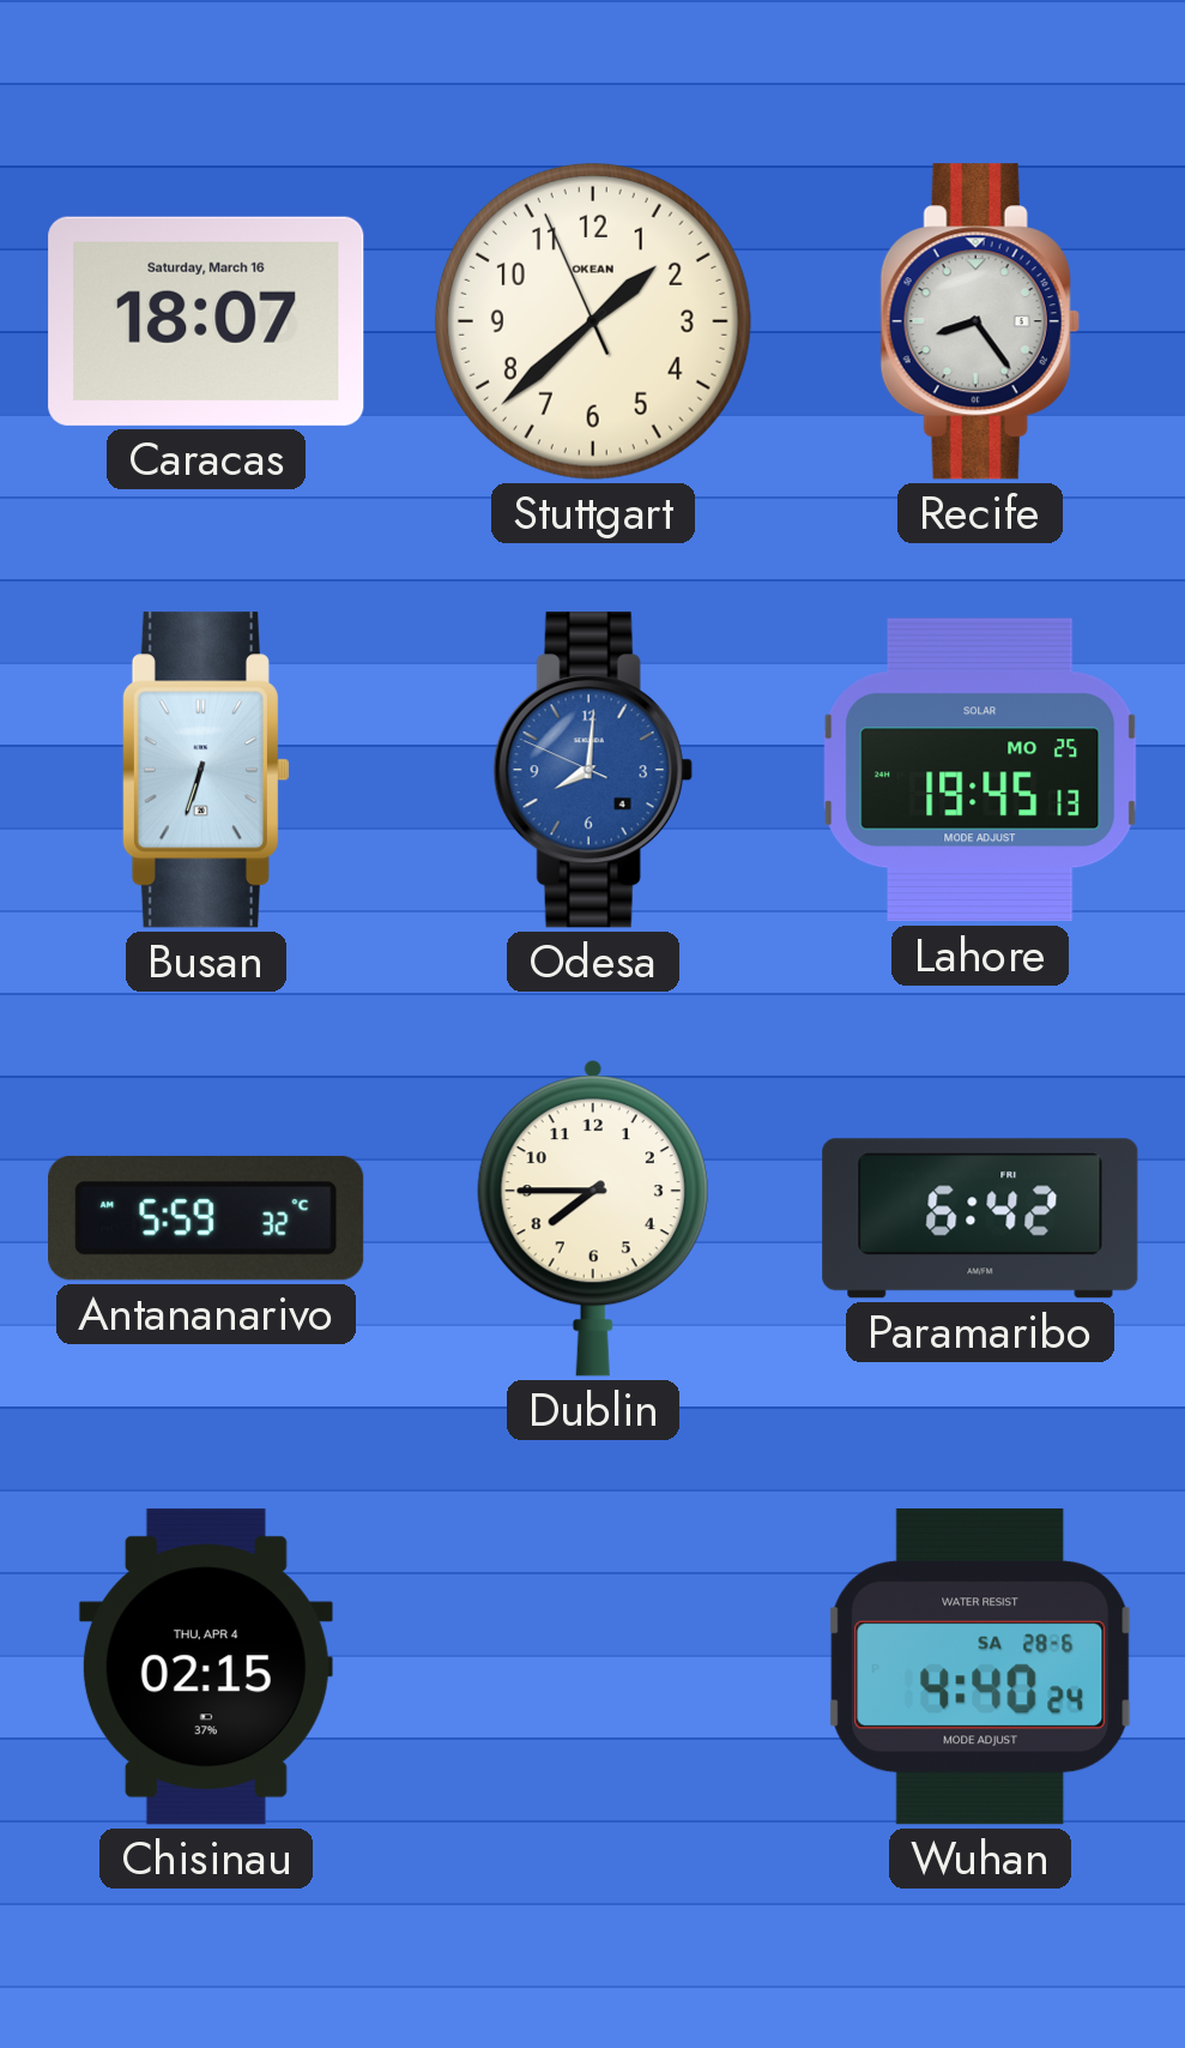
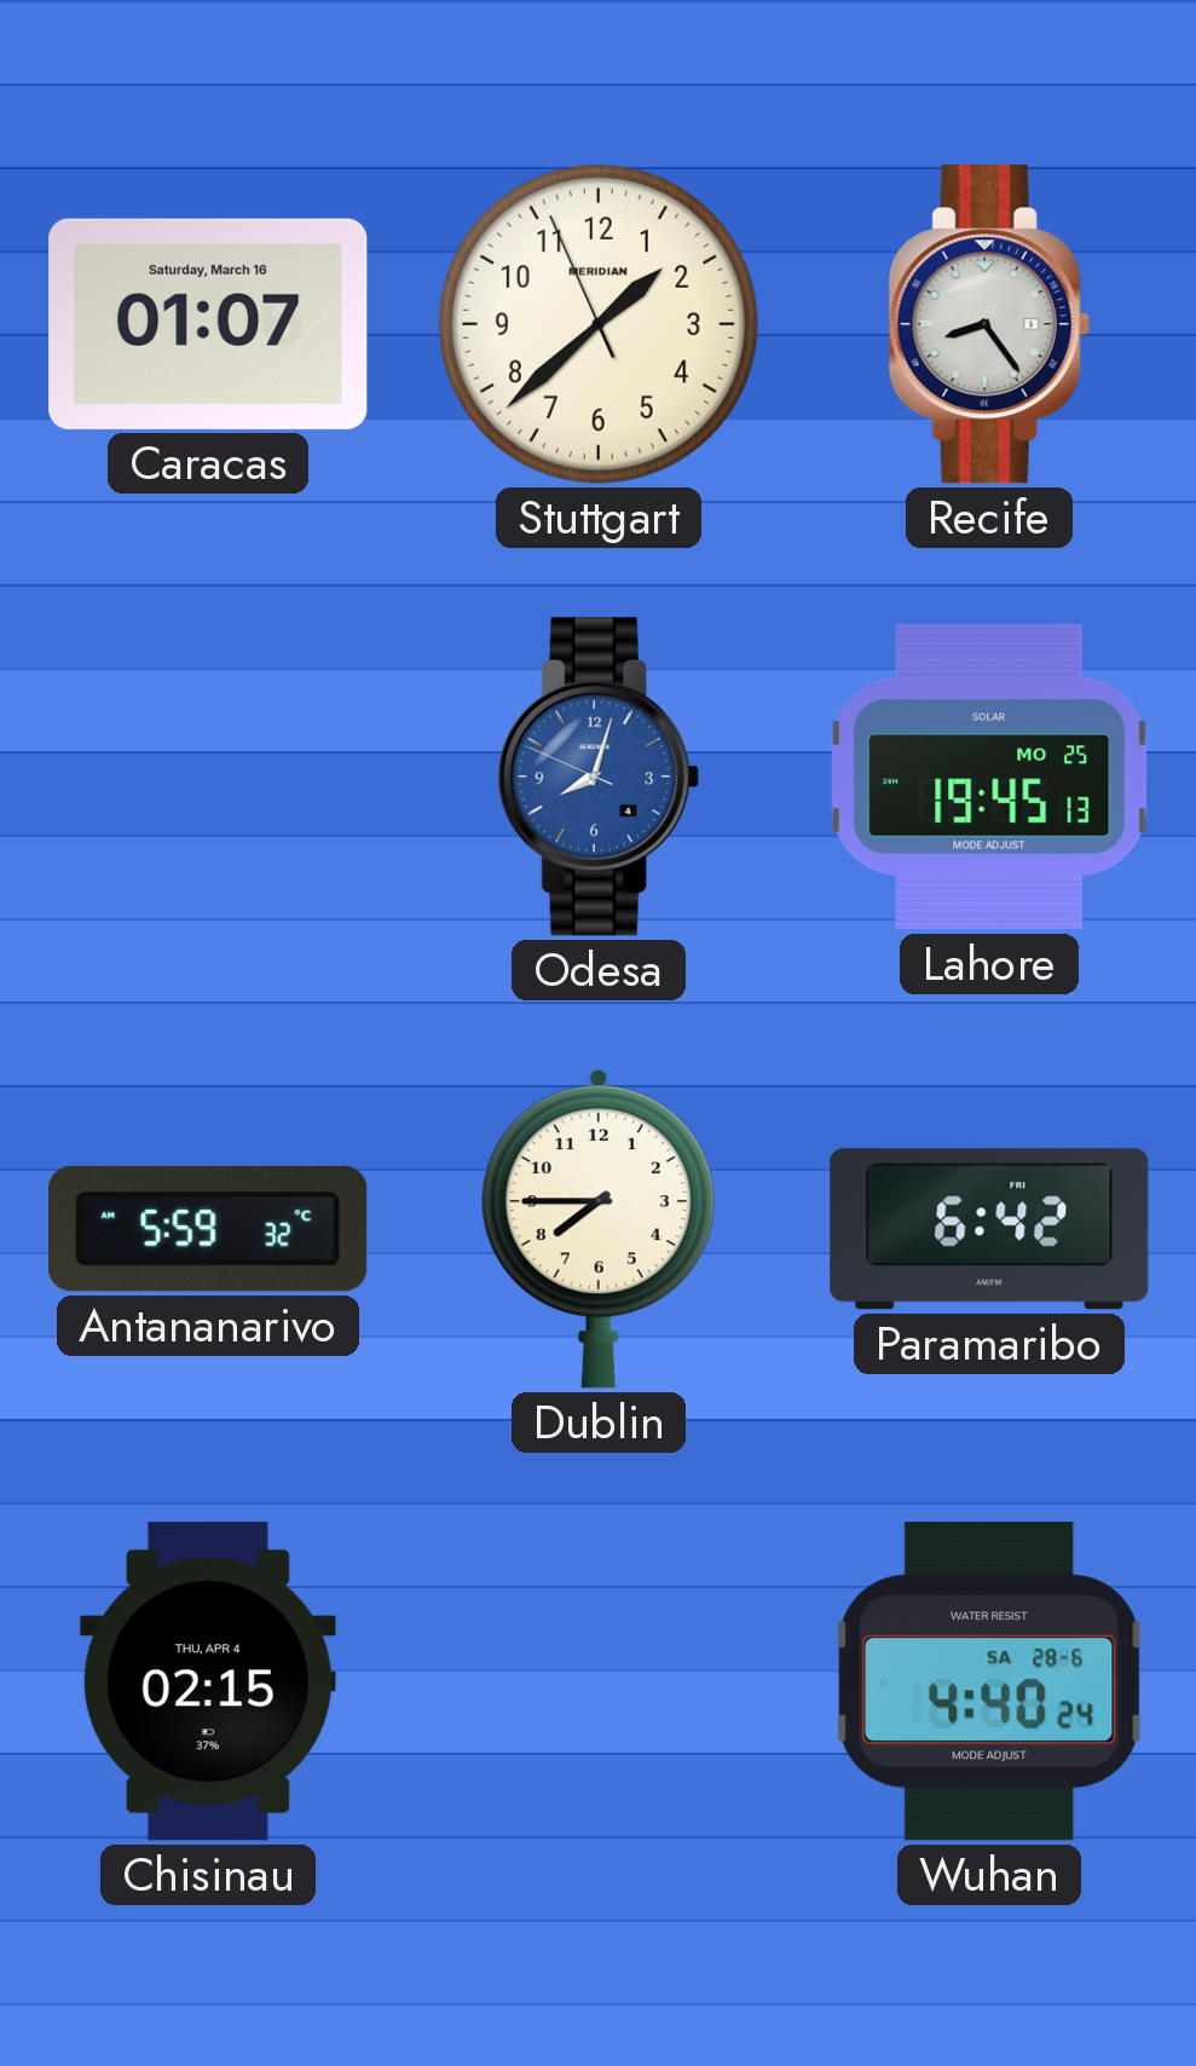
Caracas: 18:07 -> 01:07 (208, 324)
Stuttgart brand: OKEAN -> MERIDIAN (599, 324)
Busan: 6:33 -> none (205, 770)
Odesa: 8:00 -> 8:02 (599, 777)
